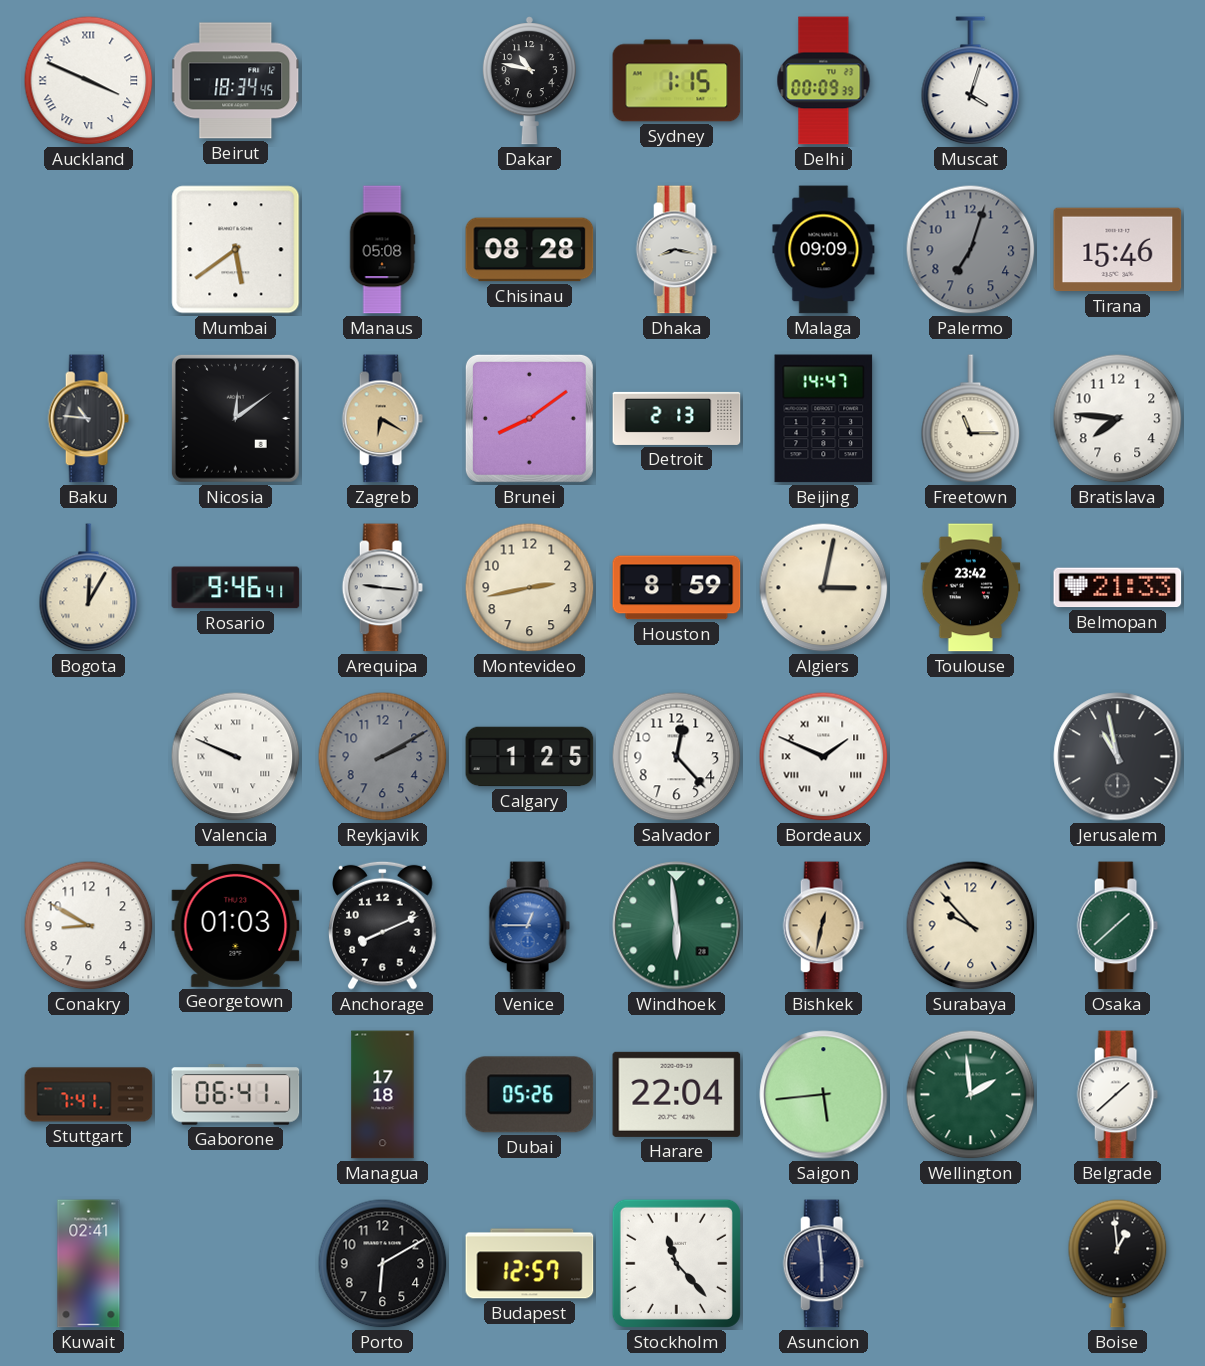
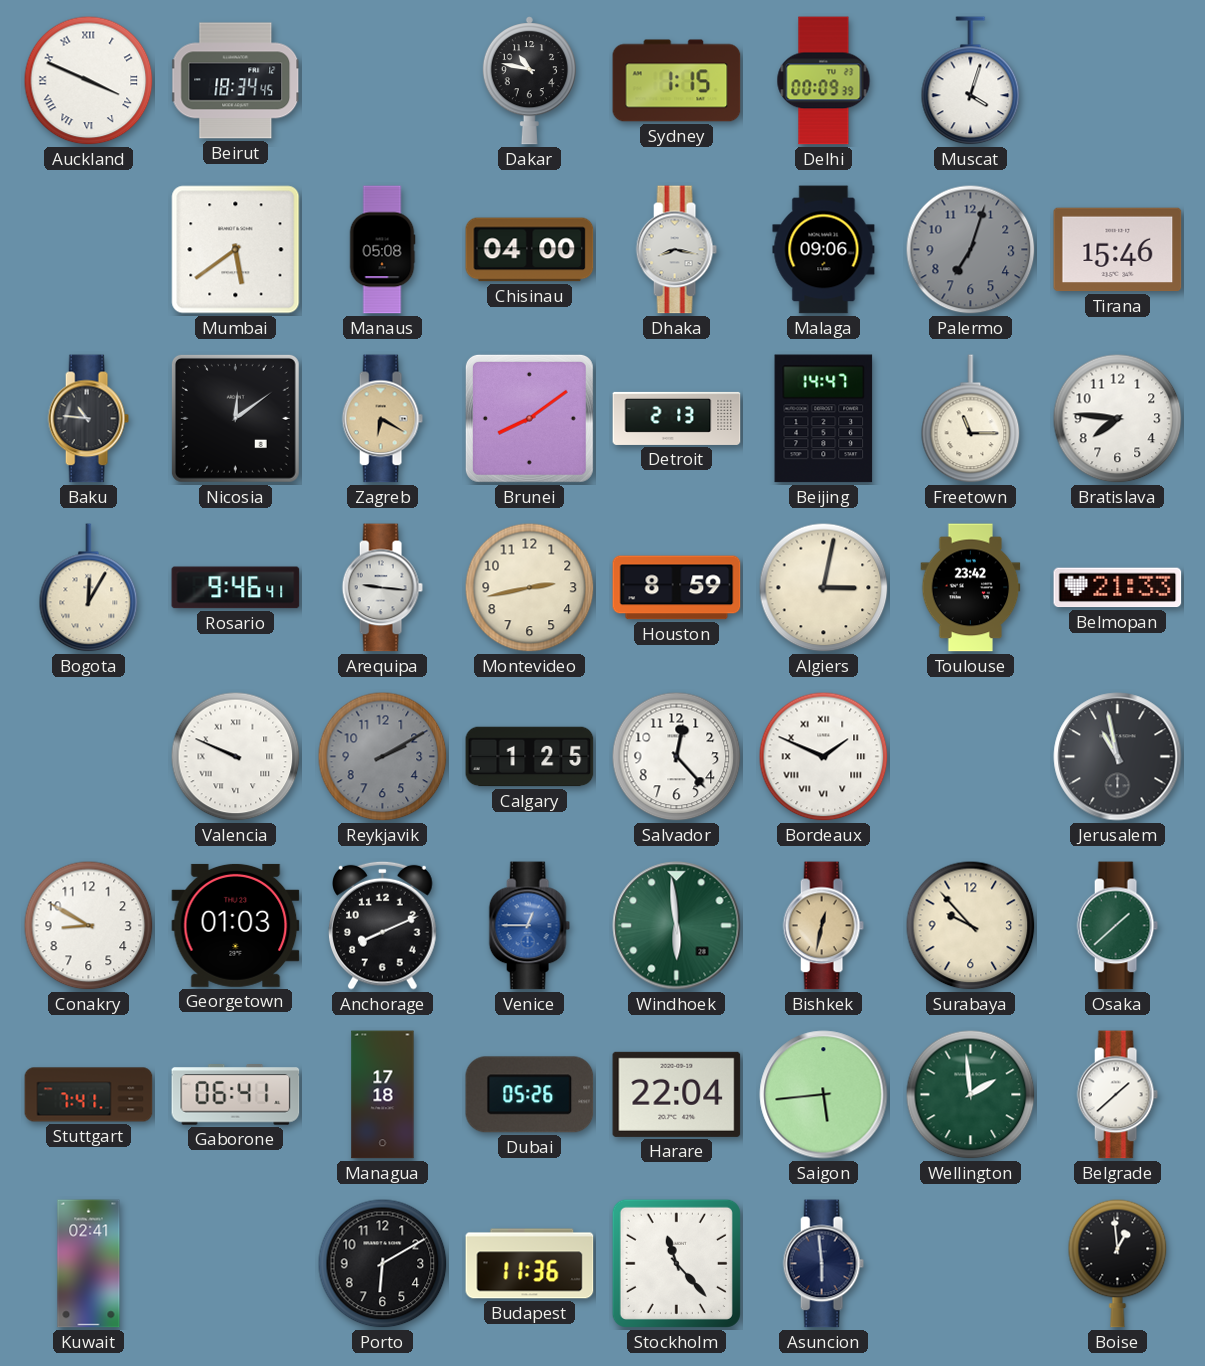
Chisinau: 08:28 -> 04:00 (530, 250)
Malaga: 09:09 -> 09:06 (824, 250)
Budapest: 12:57 -> 11:36 (530, 1264)
